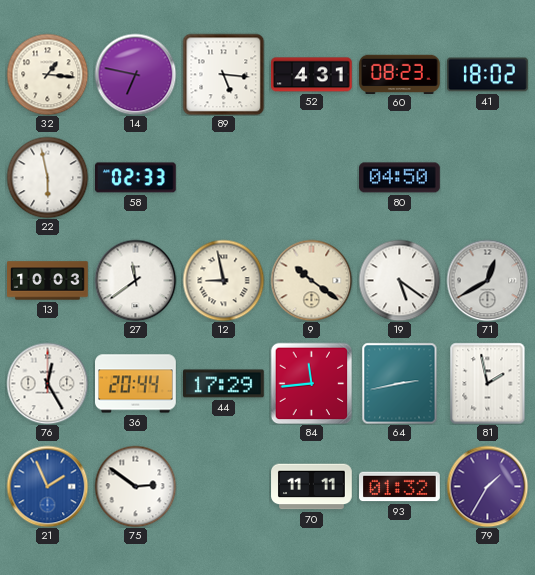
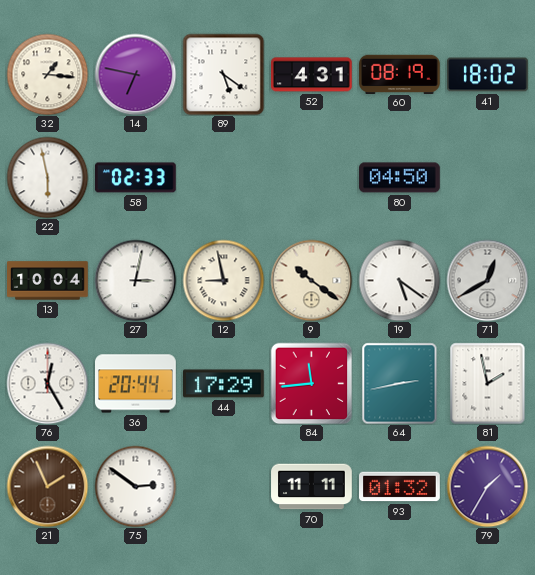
89: 5:16 -> 5:21 (223, 74)
60: 08:23 -> 08:19 (400, 74)
13: 10:03 -> 10:04 (48, 281)
27: 11:39 -> 3:02 (135, 280)
21 dial: blue -> brown (47, 486)
